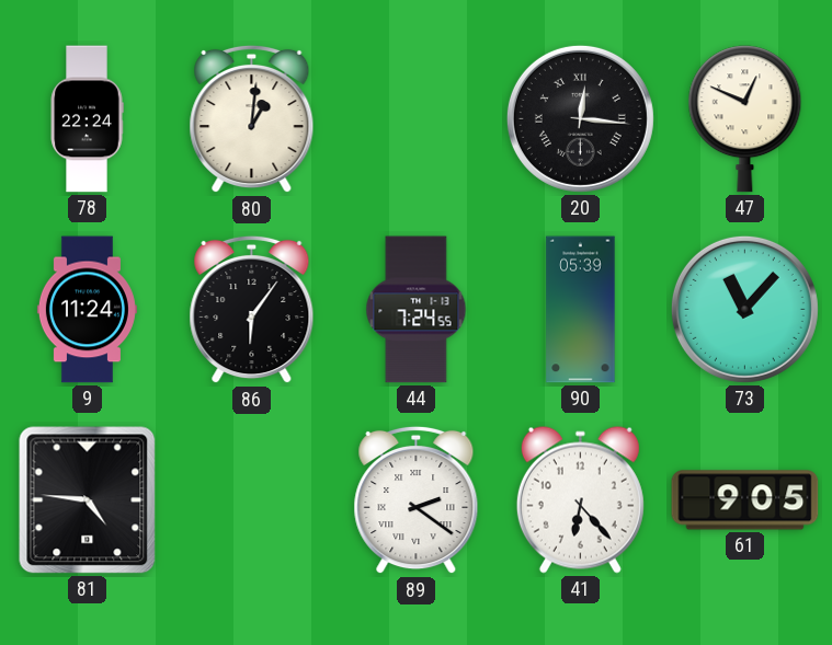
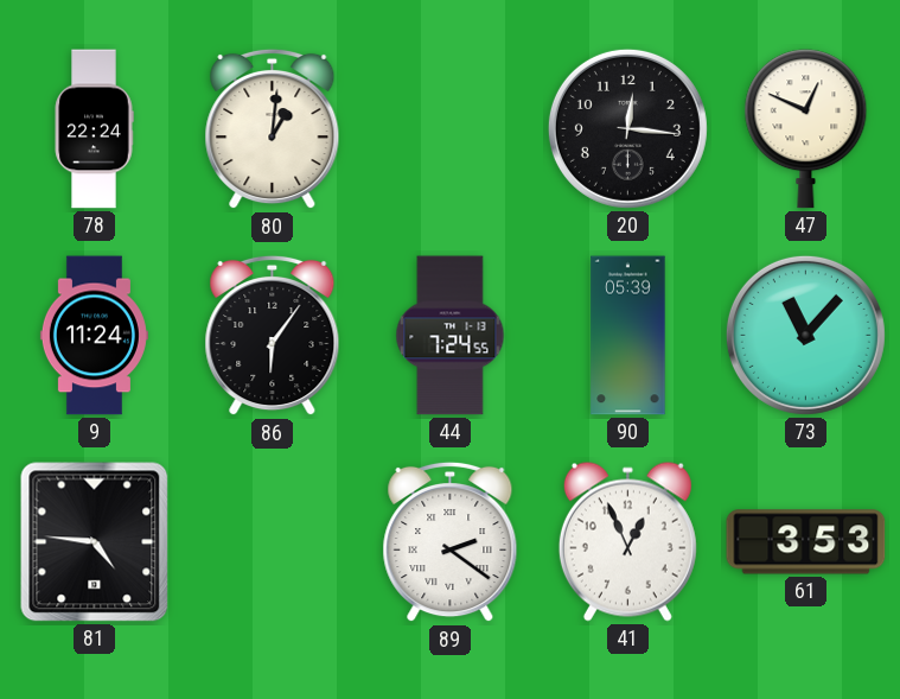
20 numerals: Roman -> Arabic (627, 128)
41: 6:23 -> 12:56 (627, 541)
61: 9:05 -> 3:53 (806, 542)
